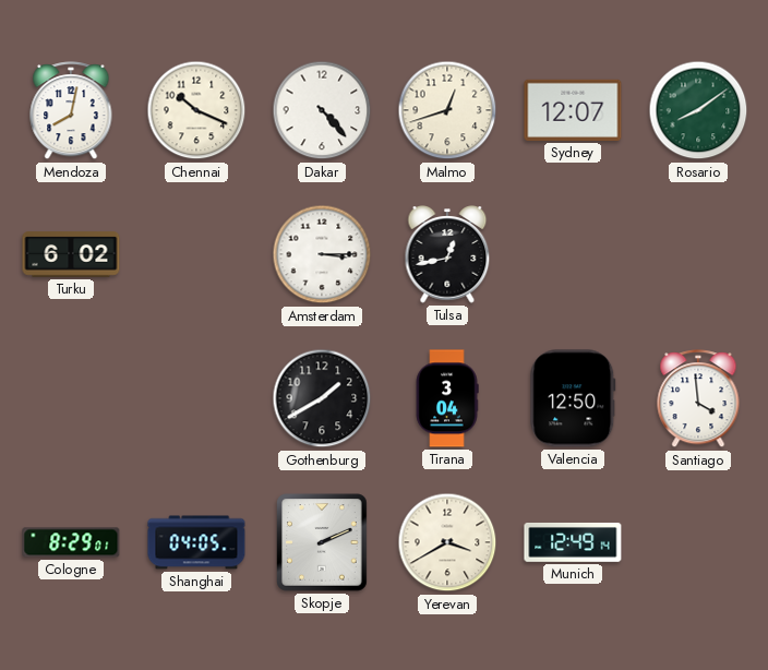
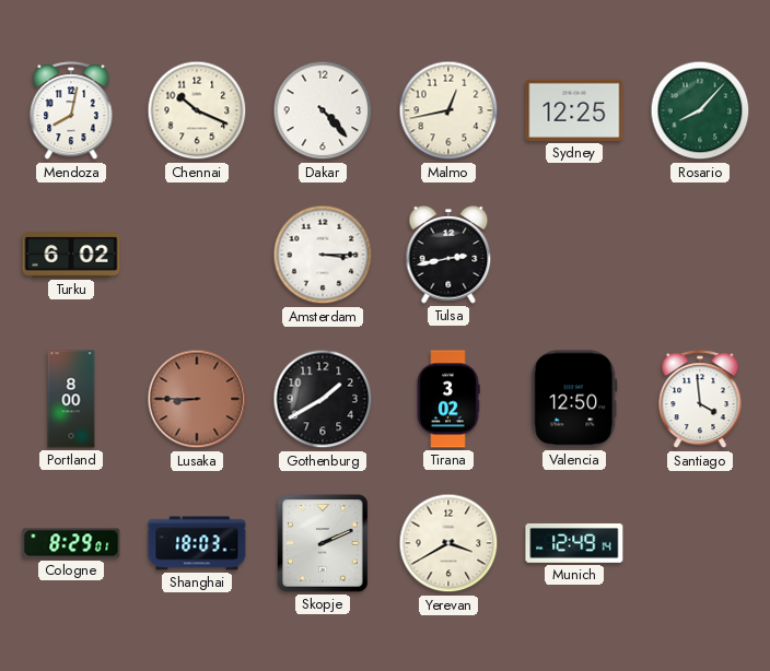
Malmo: 12:42 -> 12:43 (448, 110)
Sydney: 12:07 -> 12:25 (574, 110)
Rosario: 8:09 -> 8:07 (700, 110)
Tulsa: 12:43 -> 2:43 (448, 255)
Portland: none -> 8:00 (71, 399)
Lusaka: none -> 8:45 (197, 399)
Tirana: 3:04 -> 3:02 (448, 399)
Shanghai: 04:05 -> 18:03 (197, 543)
